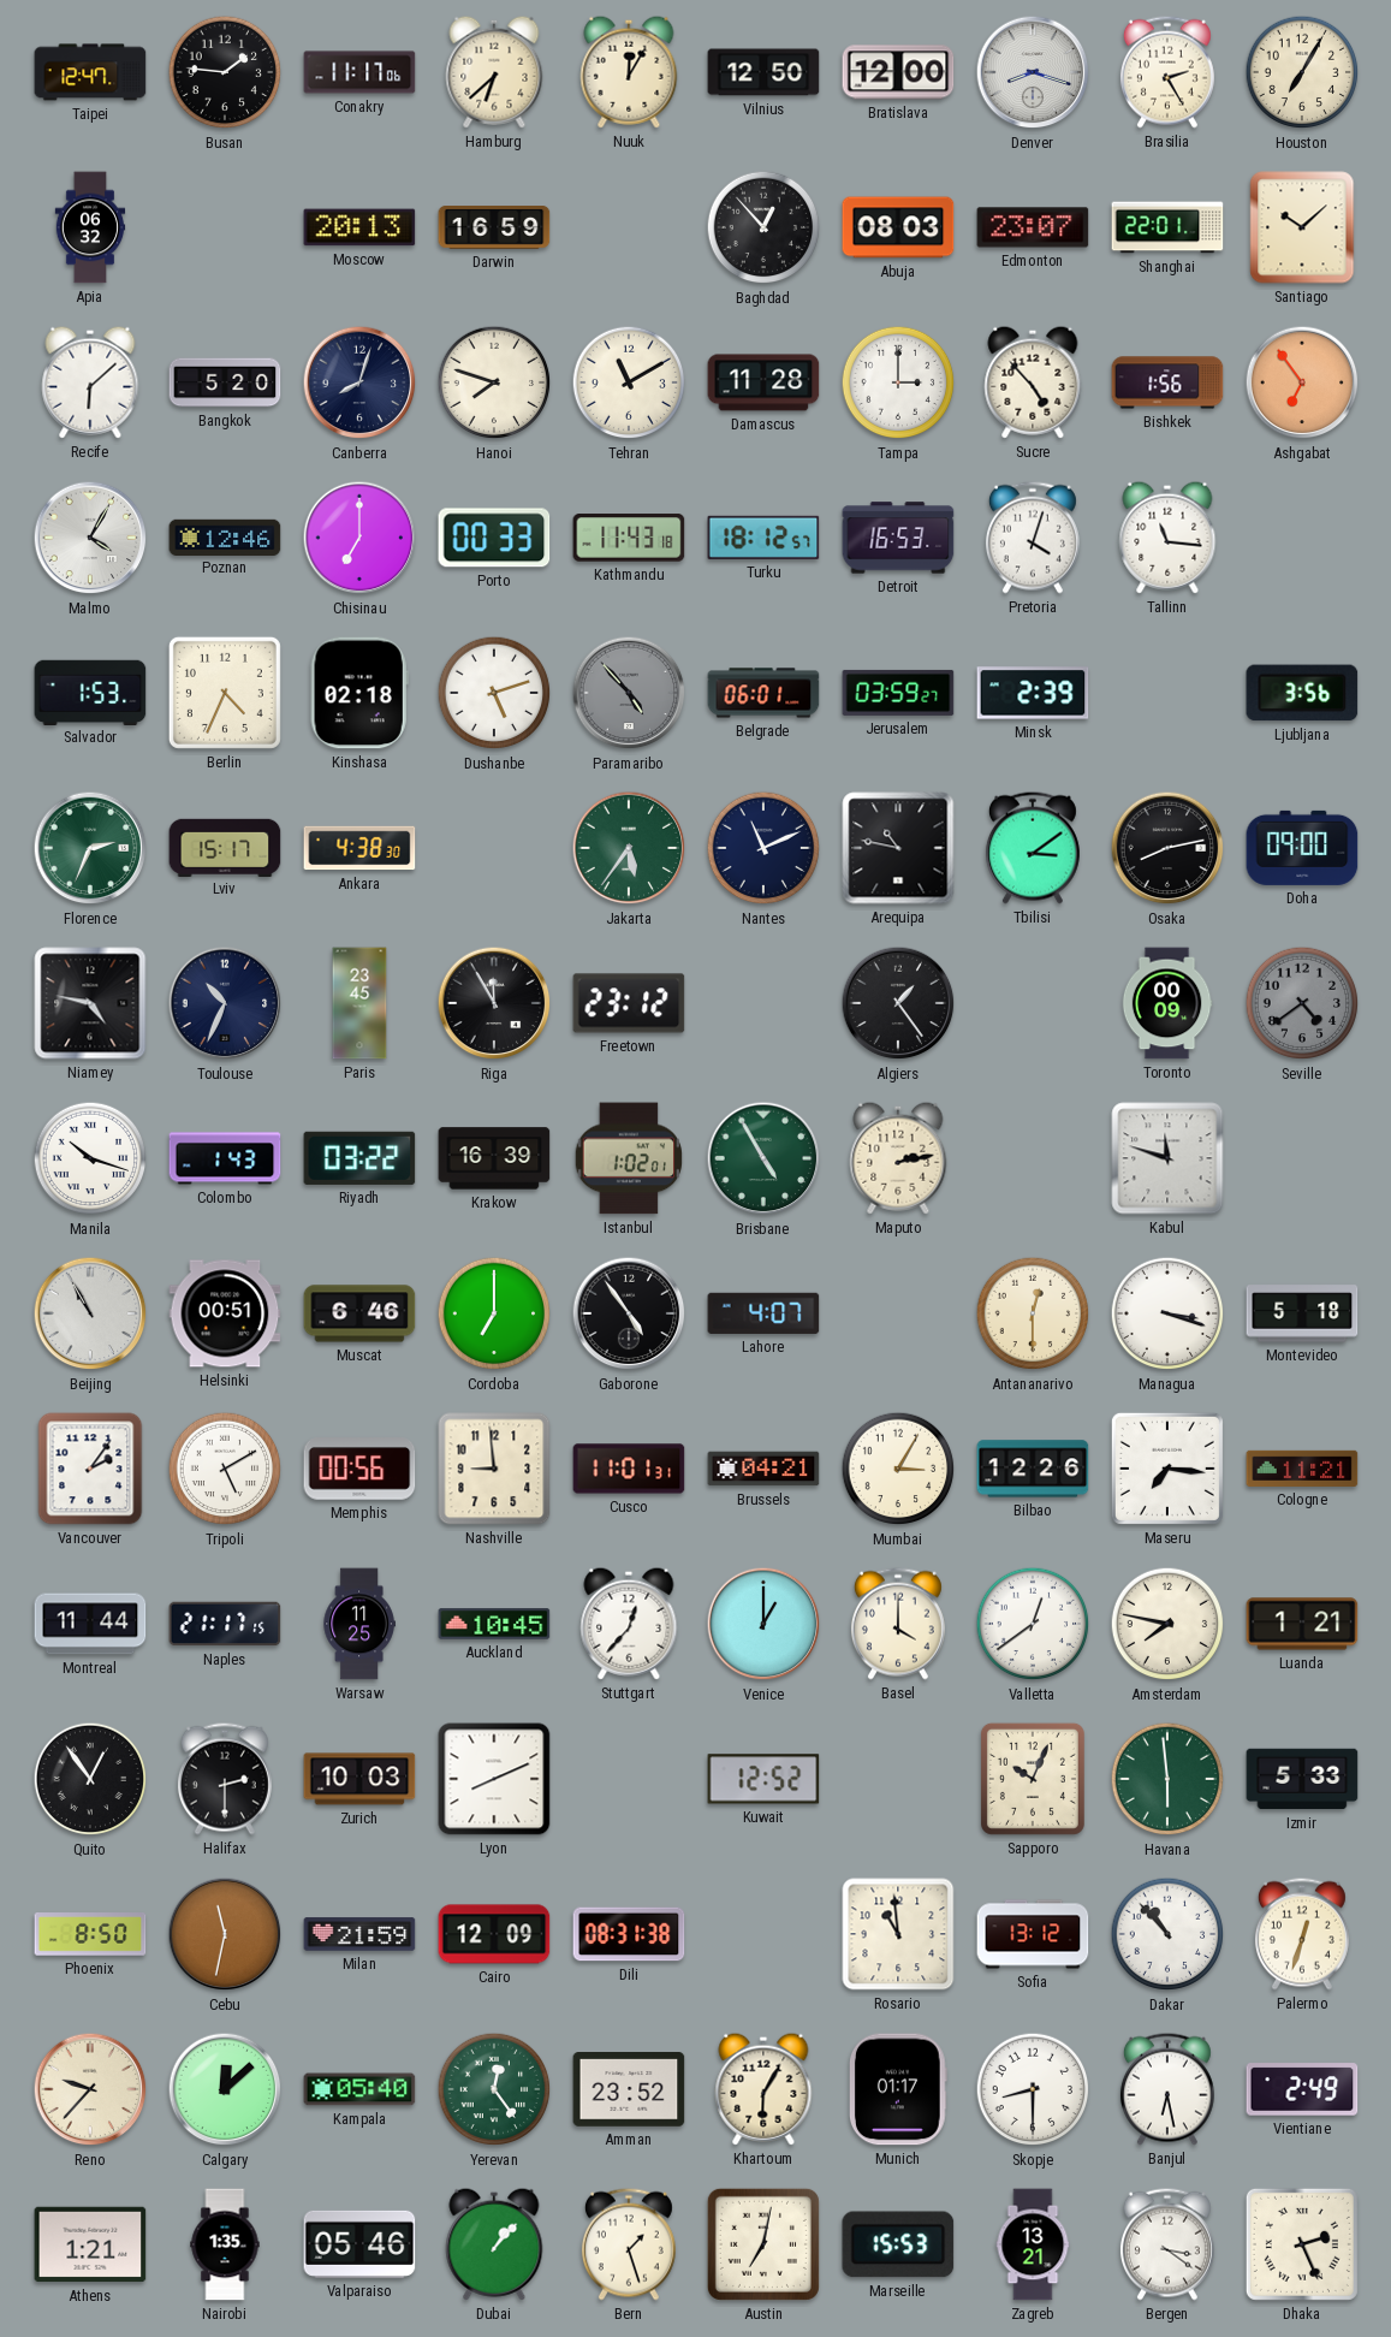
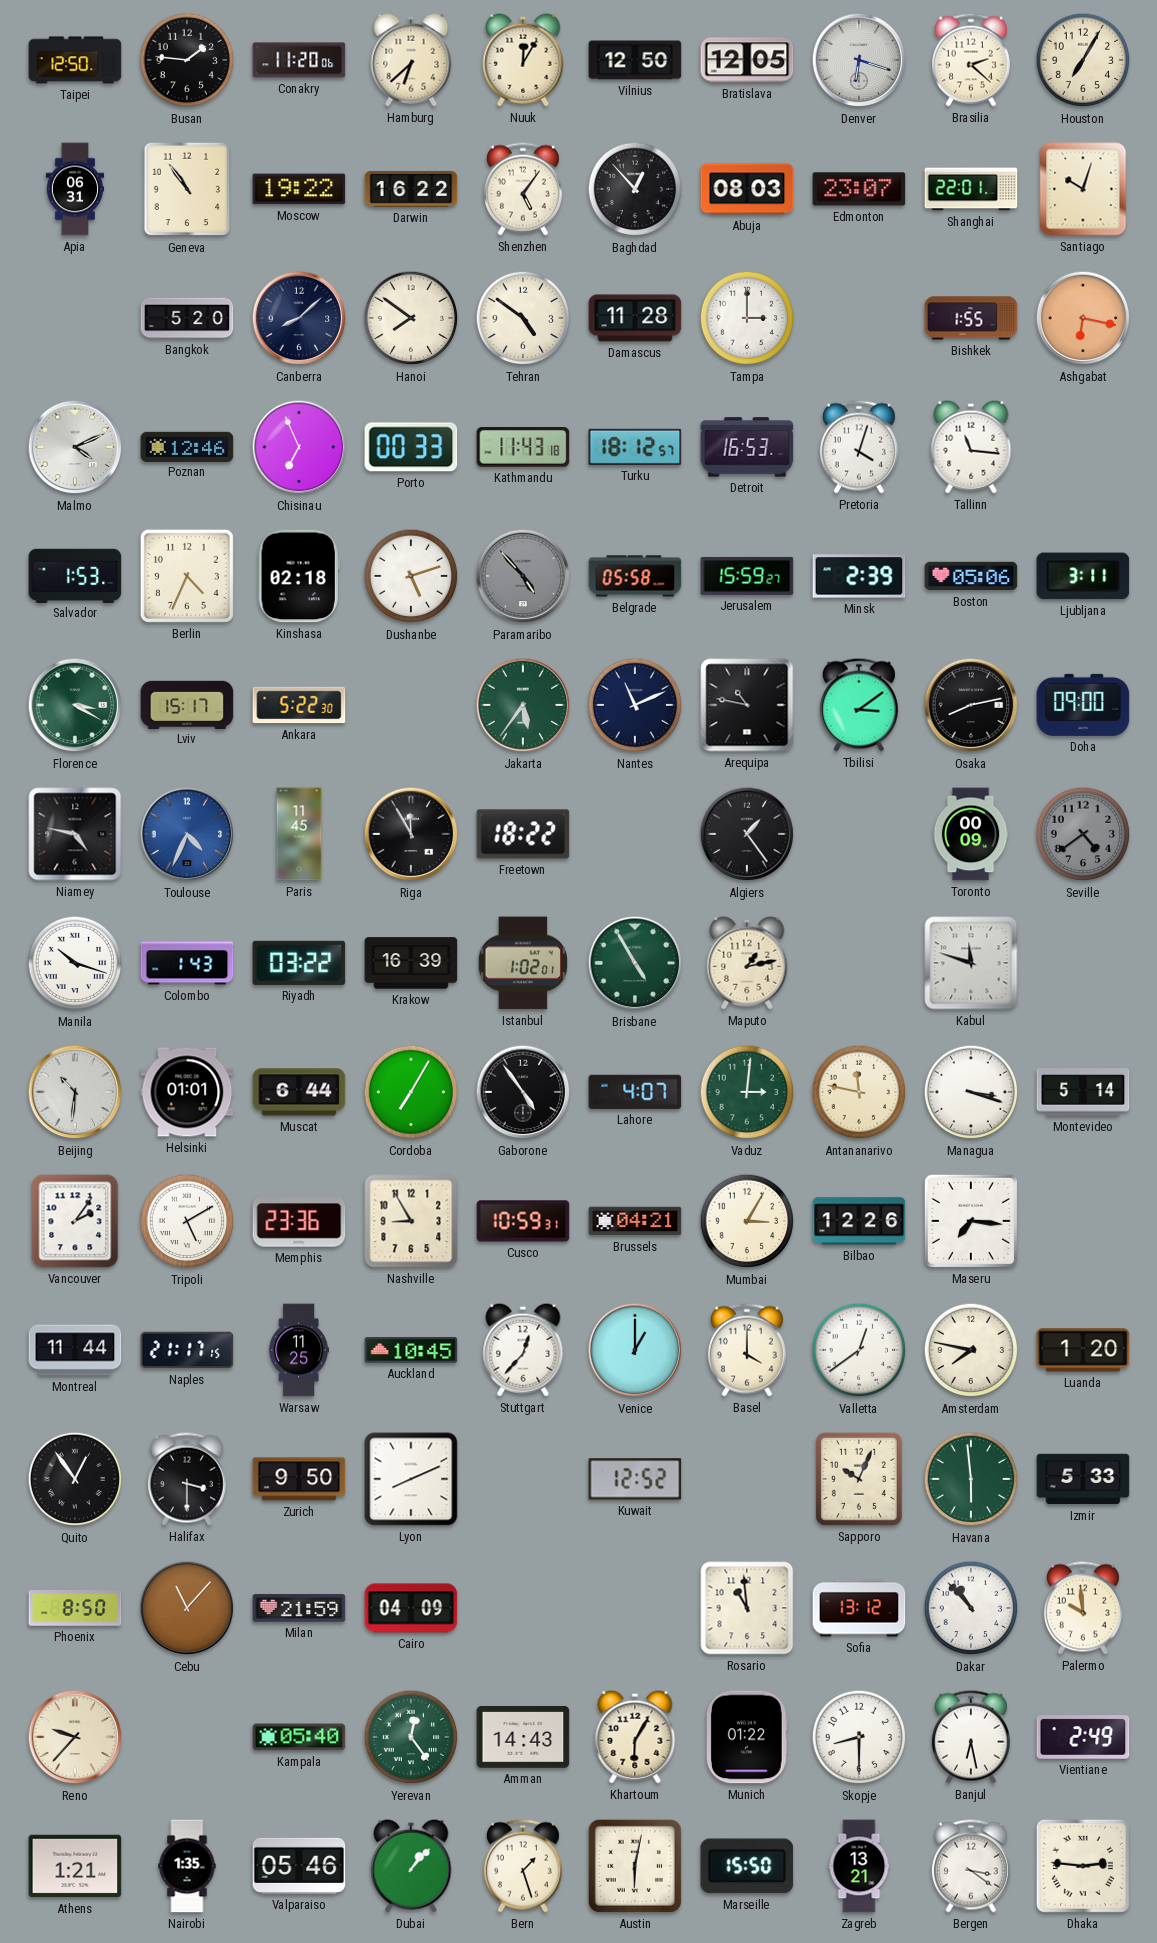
Taipei: 12:47 -> 12:50 (75, 60)
Conakry: 11:17 -> 11:20 (299, 60)
Bratislava: 12:00 -> 12:05 (747, 60)
Denver: 8:18 -> 6:18 (859, 60)
Brasilia: 2:25 -> 2:22 (971, 60)
Apia: 06:32 -> 06:31 (75, 189)
Geneva: none -> 10:54 (187, 189)
Moscow: 20:13 -> 19:22 (299, 189)
Darwin: 16:59 -> 16:22 (411, 190)
Shenzhen: none -> 5:06 (523, 189)
Santiago: 10:08 -> 10:03 (1083, 189)
Recife: 6:08 -> none (90, 382)
Canberra: 8:03 -> 8:08 (299, 318)
Hanoi: 7:48 -> 7:51 (411, 318)
Tehran: 11:10 -> 4:51 (523, 318)
Sucre: 4:53 -> none (1033, 382)
Bishkek: 1:56 -> 1:55 (971, 318)
Ashgabat: 6:54 -> 6:17 (1083, 318)
Malmo: 4:05 -> 4:11 (75, 447)
Chisinau: 7:00 -> 6:56 (299, 447)
Belgrade: 06:01 -> 05:58 (635, 576)
Jerusalem: 03:59 -> 15:59 (747, 576)
Boston: none -> 05:06 (971, 576)
Ljubljana: 3:56 -> 3:11 (1083, 576)
Florence: 2:34 -> 3:20 (75, 705)
Ankara: 4:38 -> 5:22 (299, 705)
Toulouse: 10:34 -> 4:34 (187, 834)
Toulouse dial: navy -> blue (187, 834)
Paris: 23:45 -> 11:45 (299, 834)
Freetown: 23:12 -> 18:22 (523, 834)
Maputo: 2:13 -> 1:13 (747, 963)
Beijing: 10:55 -> 10:31 (75, 1092)
Helsinki: 00:51 -> 01:01 (187, 1092)
Muscat: 6:46 -> 6:44 (299, 1092)
Cordoba: 7:00 -> 7:05 (411, 1092)
Vaduz: none -> 3:01 (747, 1092)
Antananarivo: 12:30 -> 11:47 (859, 1092)
Montevideo: 5:18 -> 5:14 (1083, 1092)
Memphis: 00:56 -> 23:36 (299, 1221)
Nashville: 8:59 -> 8:55 (411, 1221)
Cusco: 11:01 -> 10:59 (523, 1221)
Cologne: 11:21 -> none (1302, 1469)
Luanda: 1:21 -> 1:20 (1083, 1350)
Halifax: 2:30 -> 3:30 (187, 1479)
Zurich: 10:03 -> 9:50 (299, 1479)
Cebu: 11:32 -> 11:07 (187, 1608)
Cairo: 12:09 -> 04:09 (411, 1608)
Dili: 08:31 -> none (629, 1934)
Palermo: 12:33 -> 9:59 (1083, 1608)
Calgary: 12:08 -> none (225, 2089)
Amman: 23:52 -> 14:43 (523, 1738)
Munich: 01:17 -> 01:22 (748, 1737)
Austin: 7:02 -> 6:02 (635, 1866)
Marseille: 15:53 -> 15:50 (747, 1866)
Dhaka: 2:26 -> 2:46 (1083, 1866)
